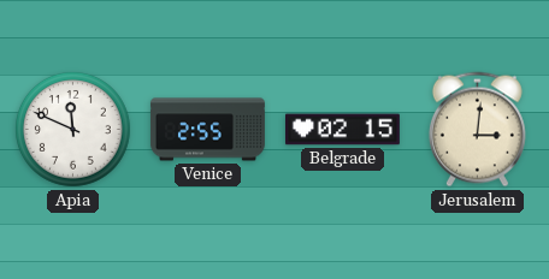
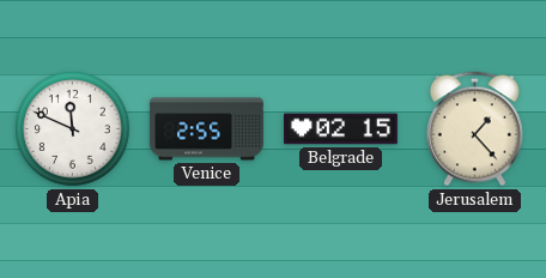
Jerusalem: 3:01 -> 1:23 (474, 129)
